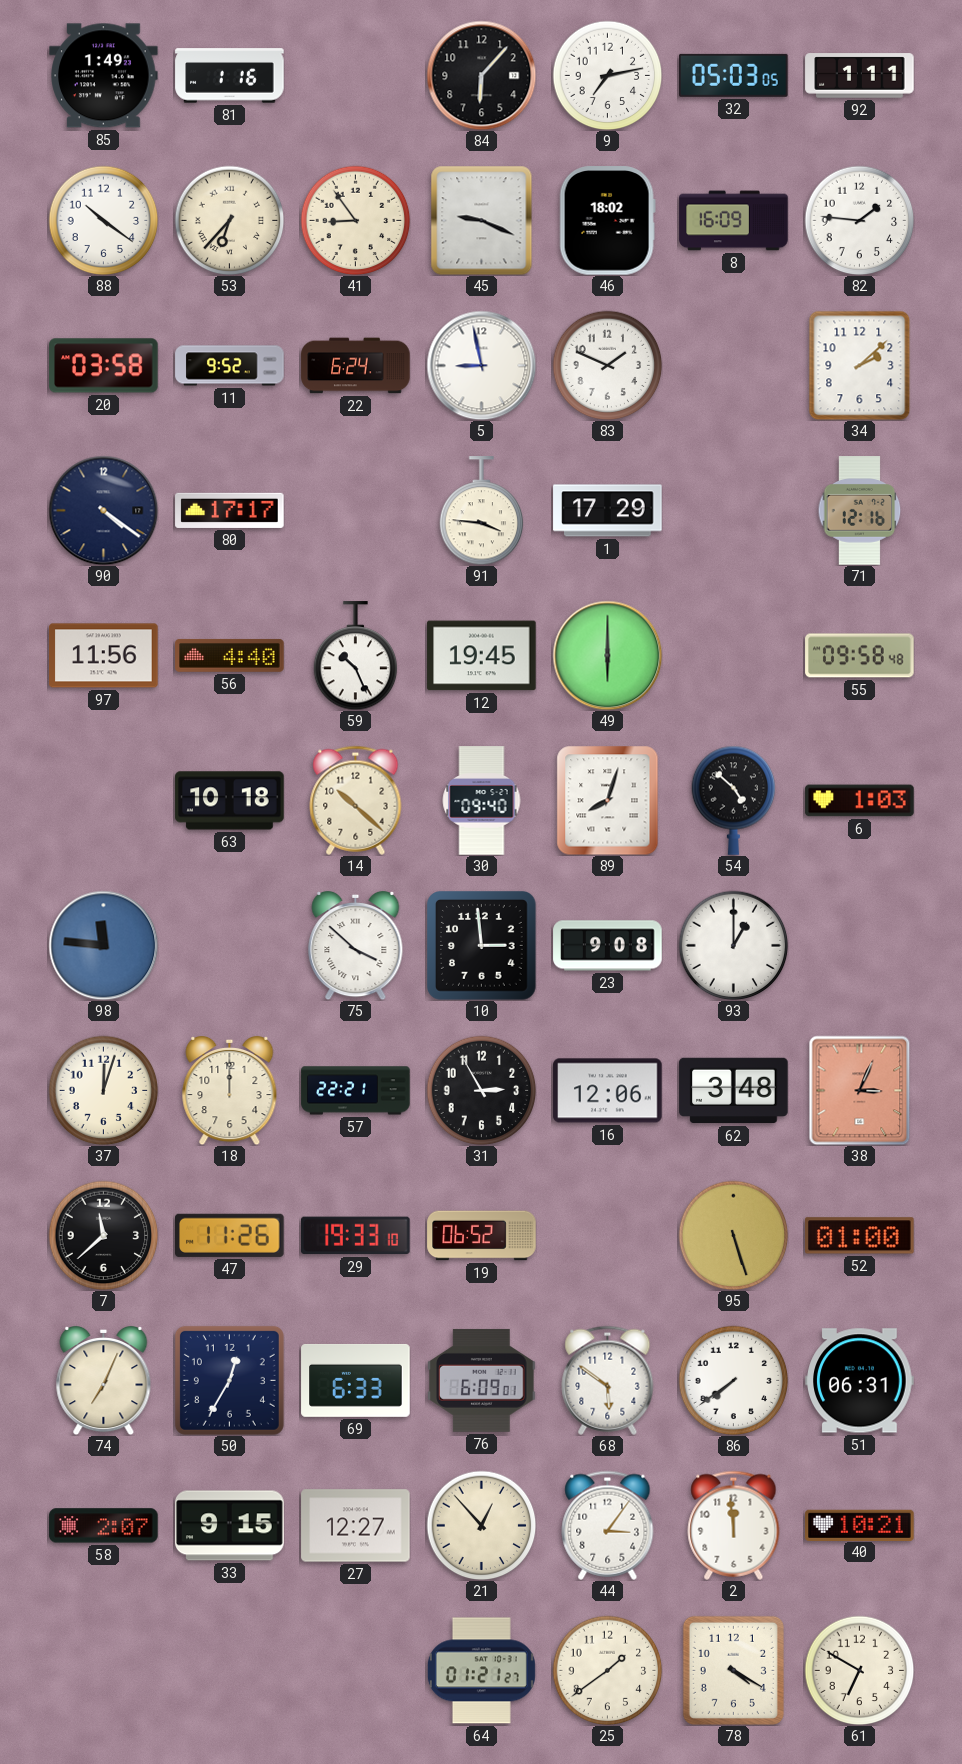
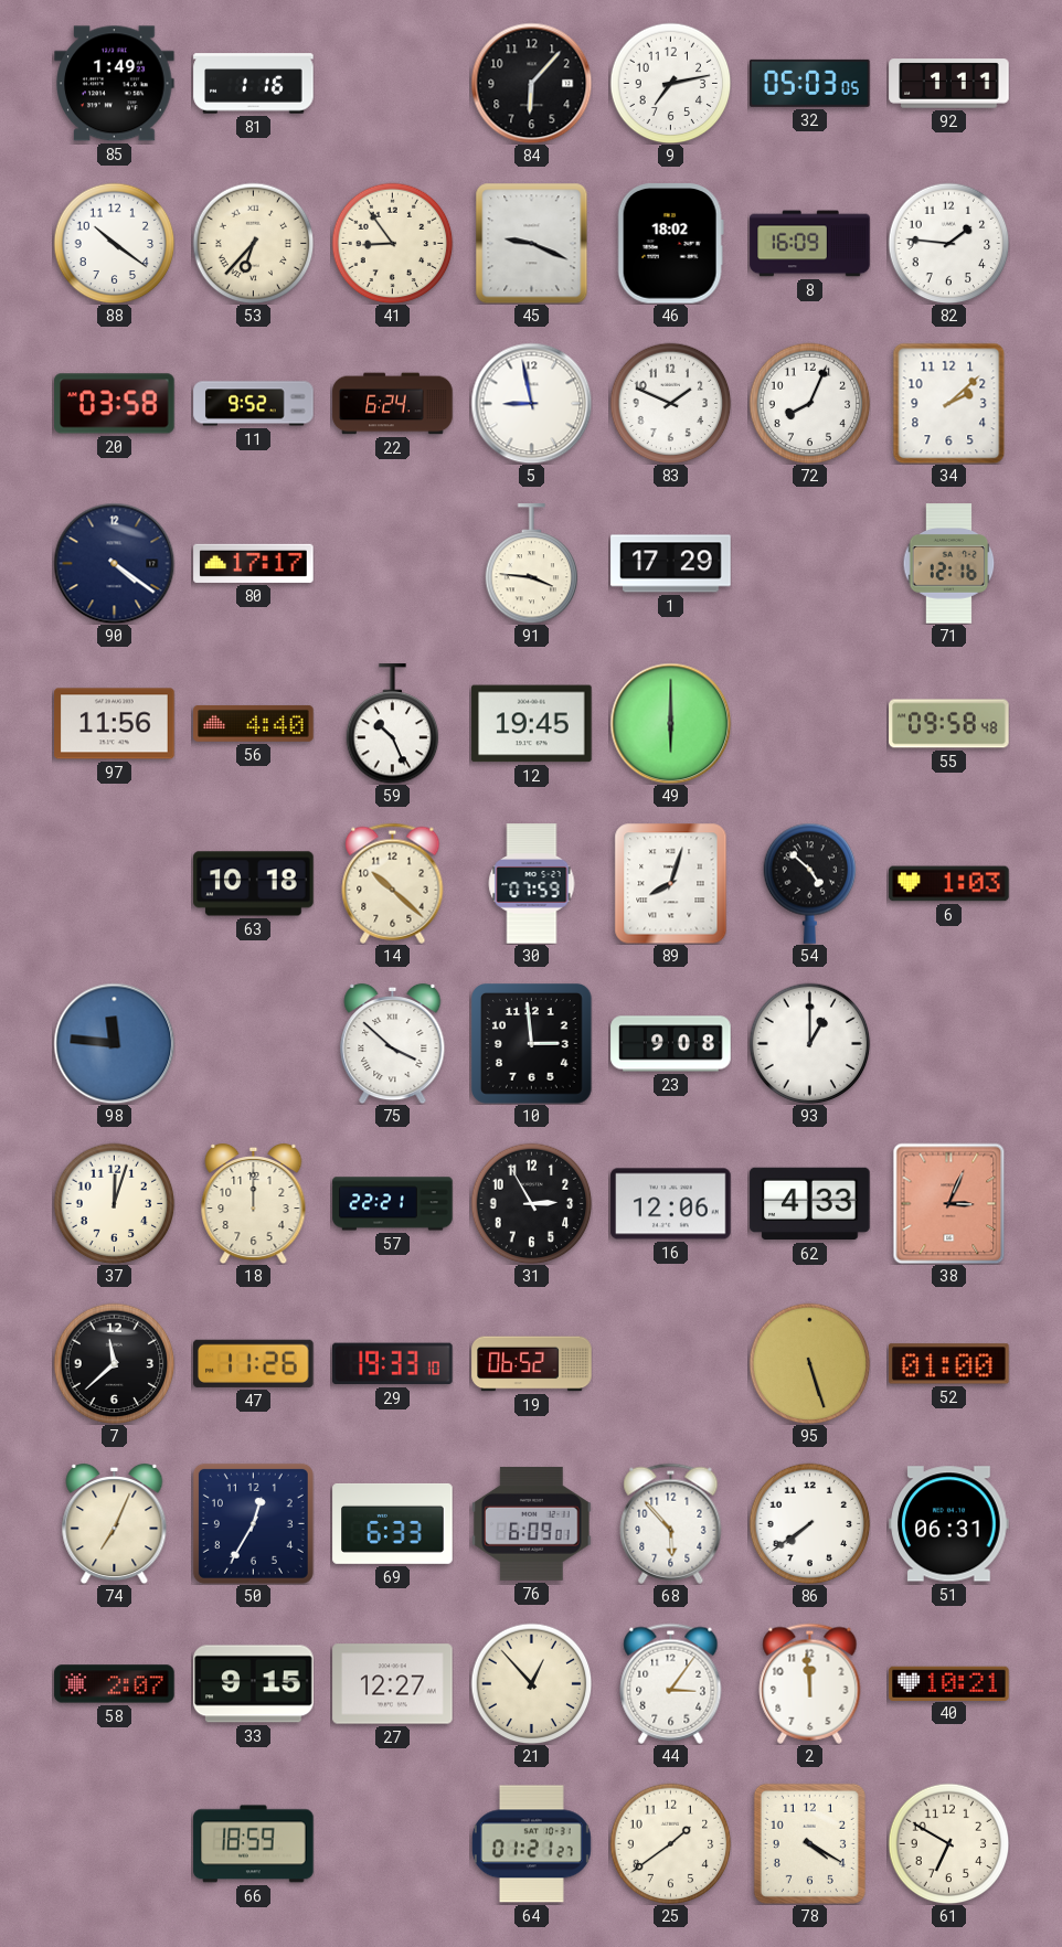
72: none -> 8:04 (809, 403)
30: 09:40 -> 07:59 (532, 884)
62: 3:48 -> 4:33 (810, 1204)
68: 5:51 -> 5:53 (671, 1523)
66: none -> 18:59 (254, 1844)
